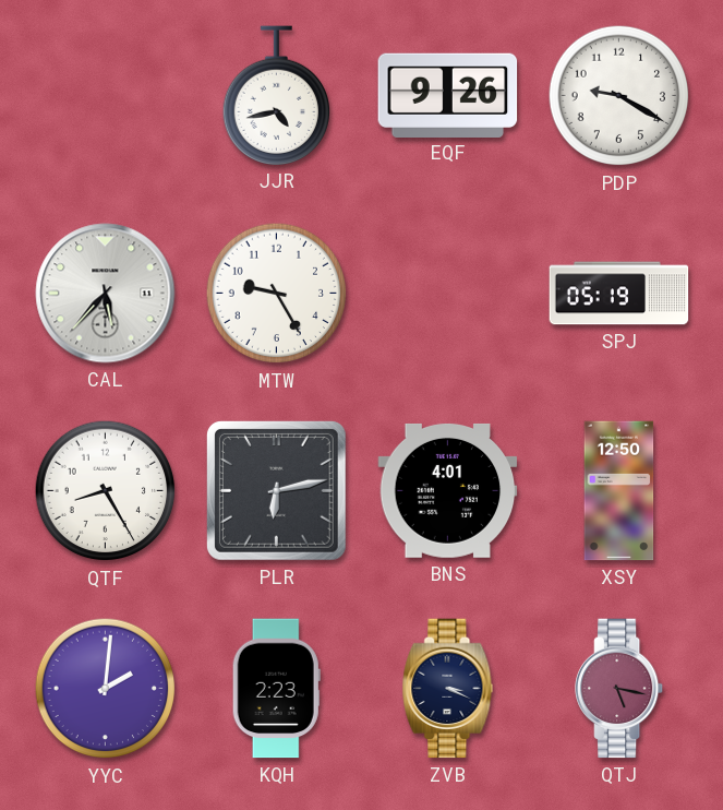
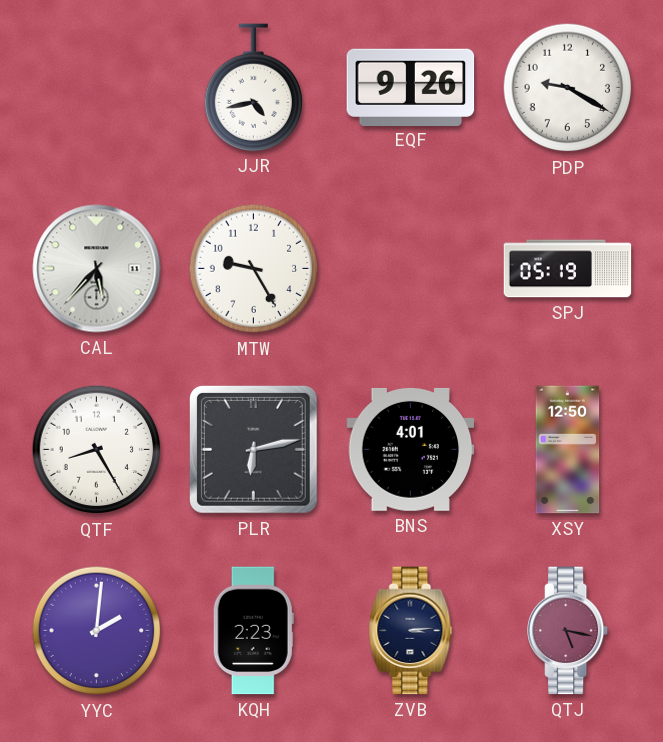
ZVB: 3:19 -> 3:14 (411, 631)
